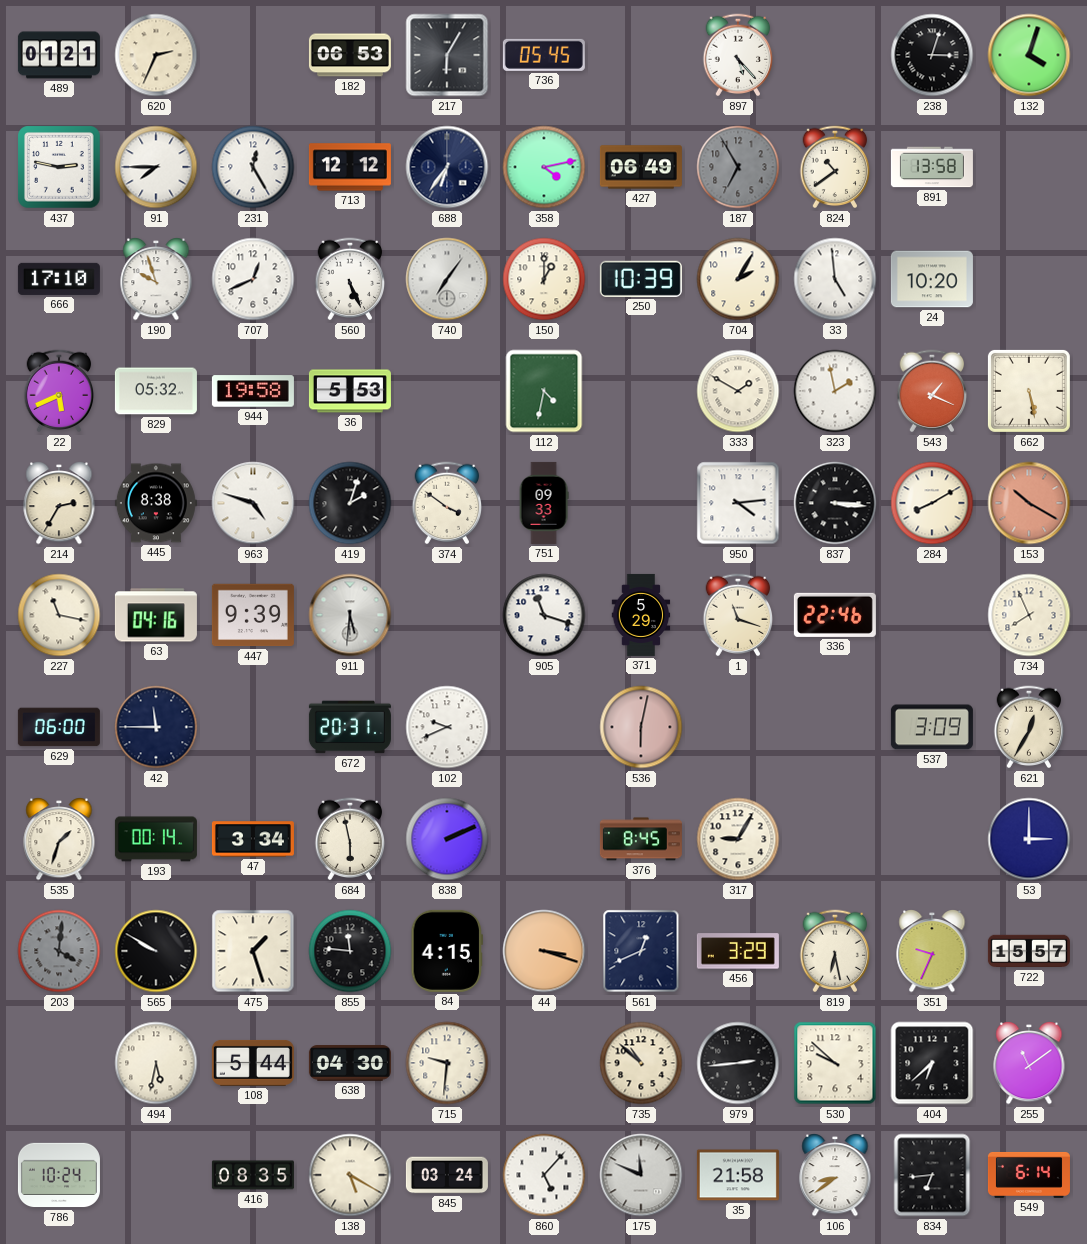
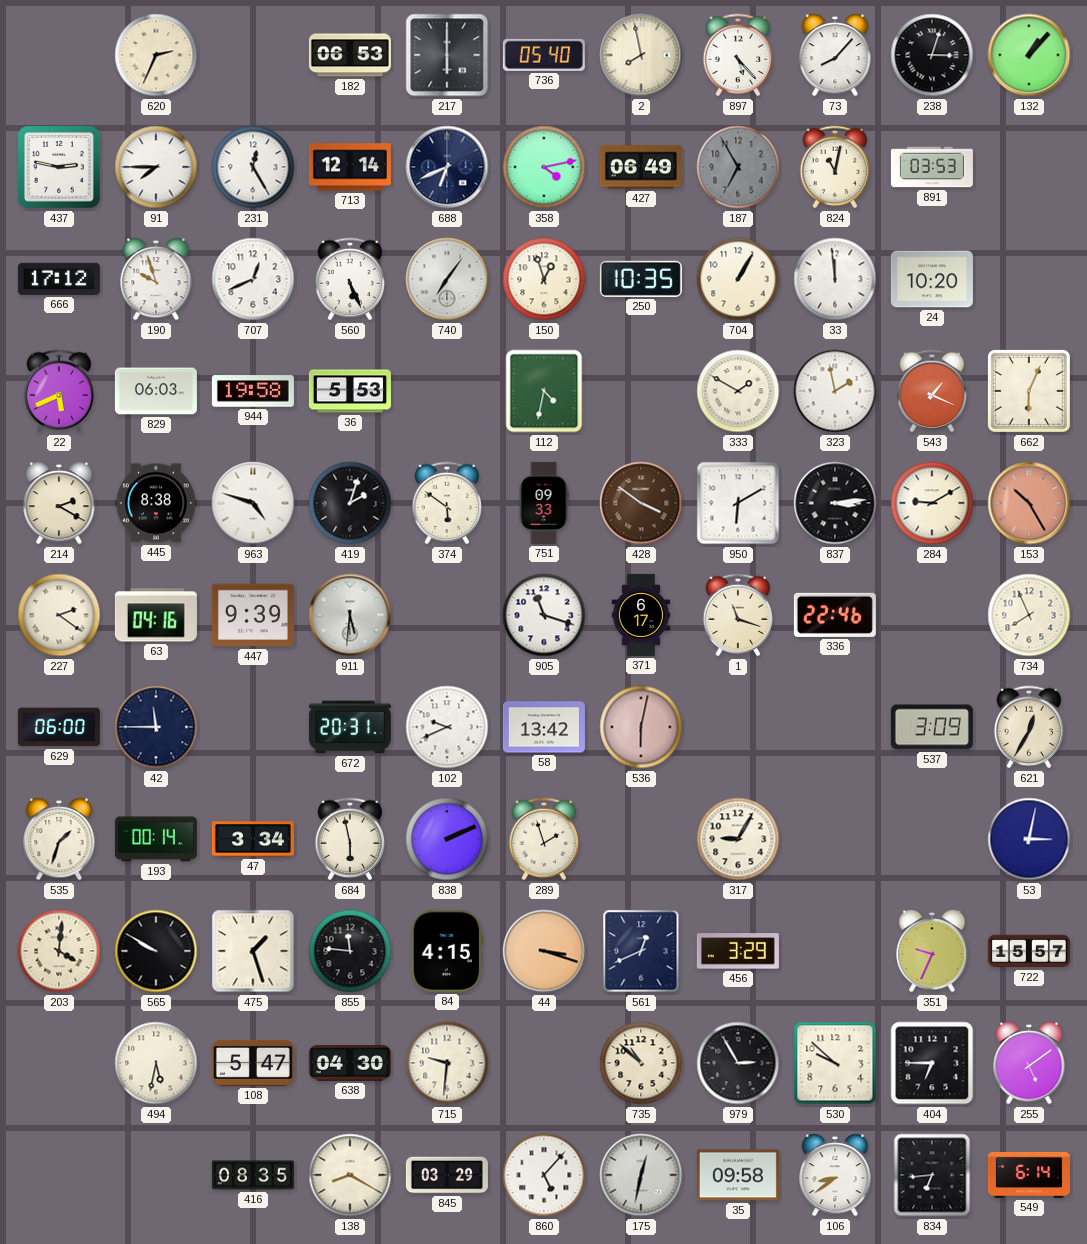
489: 01:21 -> none (59, 55)
217: 6:05 -> 6:00 (447, 55)
736: 05:45 -> 05:40 (544, 55)
2: none -> 7:58 (641, 55)
73: none -> 8:07 (835, 56)
132: 4:03 -> 1:07 (1029, 55)
713: 12:12 -> 12:14 (350, 167)
688: 6:36 -> 6:41 (447, 167)
824: 10:39 -> 11:02 (835, 167)
891: 13:58 -> 03:53 (932, 167)
666: 17:10 -> 17:12 (59, 279)
150: 1:00 -> 12:57 (544, 279)
250: 10:39 -> 10:35 (641, 279)
704: 2:05 -> 1:05 (738, 279)
33: 4:59 -> 11:59 (835, 279)
829: 05:32 -> 06:03 (156, 391)
662: 5:28 -> 6:04 (1029, 391)
214: 2:35 -> 2:20 (59, 504)
374: 3:51 -> 5:51 (447, 503)
428: none -> 3:51 (641, 503)
950: 4:14 -> 6:10 (738, 503)
837: 3:16 -> 3:14 (835, 503)
284: 8:10 -> 9:10 (932, 503)
153: 10:20 -> 10:25 (1029, 503)
227: 11:17 -> 2:21 (59, 615)
371: 5:29 -> 6:17 (641, 615)
58: none -> 13:42 (544, 727)
289: none -> 1:57 (544, 839)
376: 8:45 -> none (641, 839)
53: 3:00 -> 3:02 (1029, 839)
203 dial: grey -> cream (59, 951)
819: 6:28 -> none (835, 951)
108: 5:44 -> 5:47 (253, 1063)
979: 2:44 -> 2:55 (738, 1063)
404: 6:38 -> 6:45 (932, 1063)
255: 11:09 -> 5:09 (1029, 1064)
786: 10:24 -> none (59, 1175)
138: 5:20 -> 8:20 (350, 1175)
845: 03:24 -> 03:29 (447, 1175)
175: 11:49 -> 12:32 (641, 1175)
35: 21:58 -> 09:58 (738, 1175)
